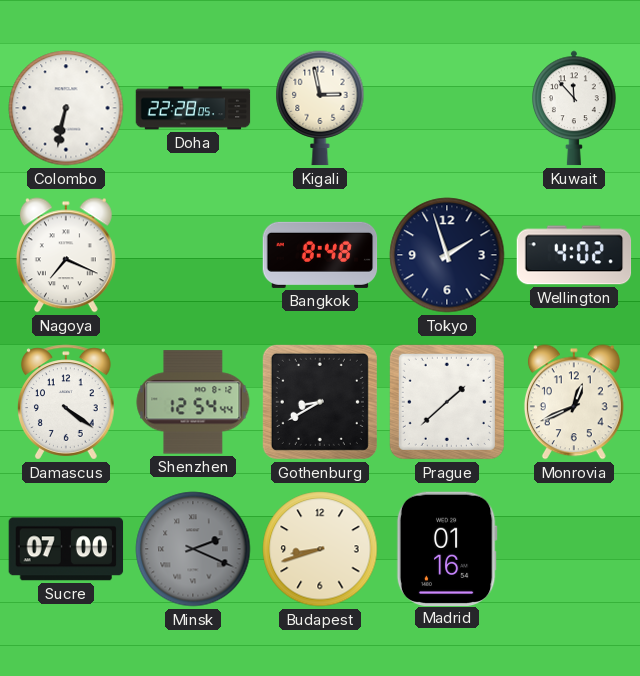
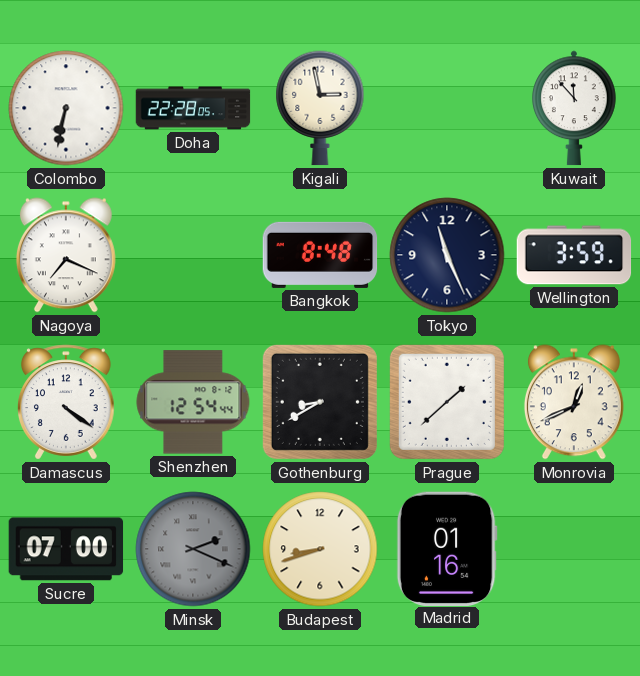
Tokyo: 1:57 -> 11:26 (447, 255)
Wellington: 4:02 -> 3:59 (574, 255)
